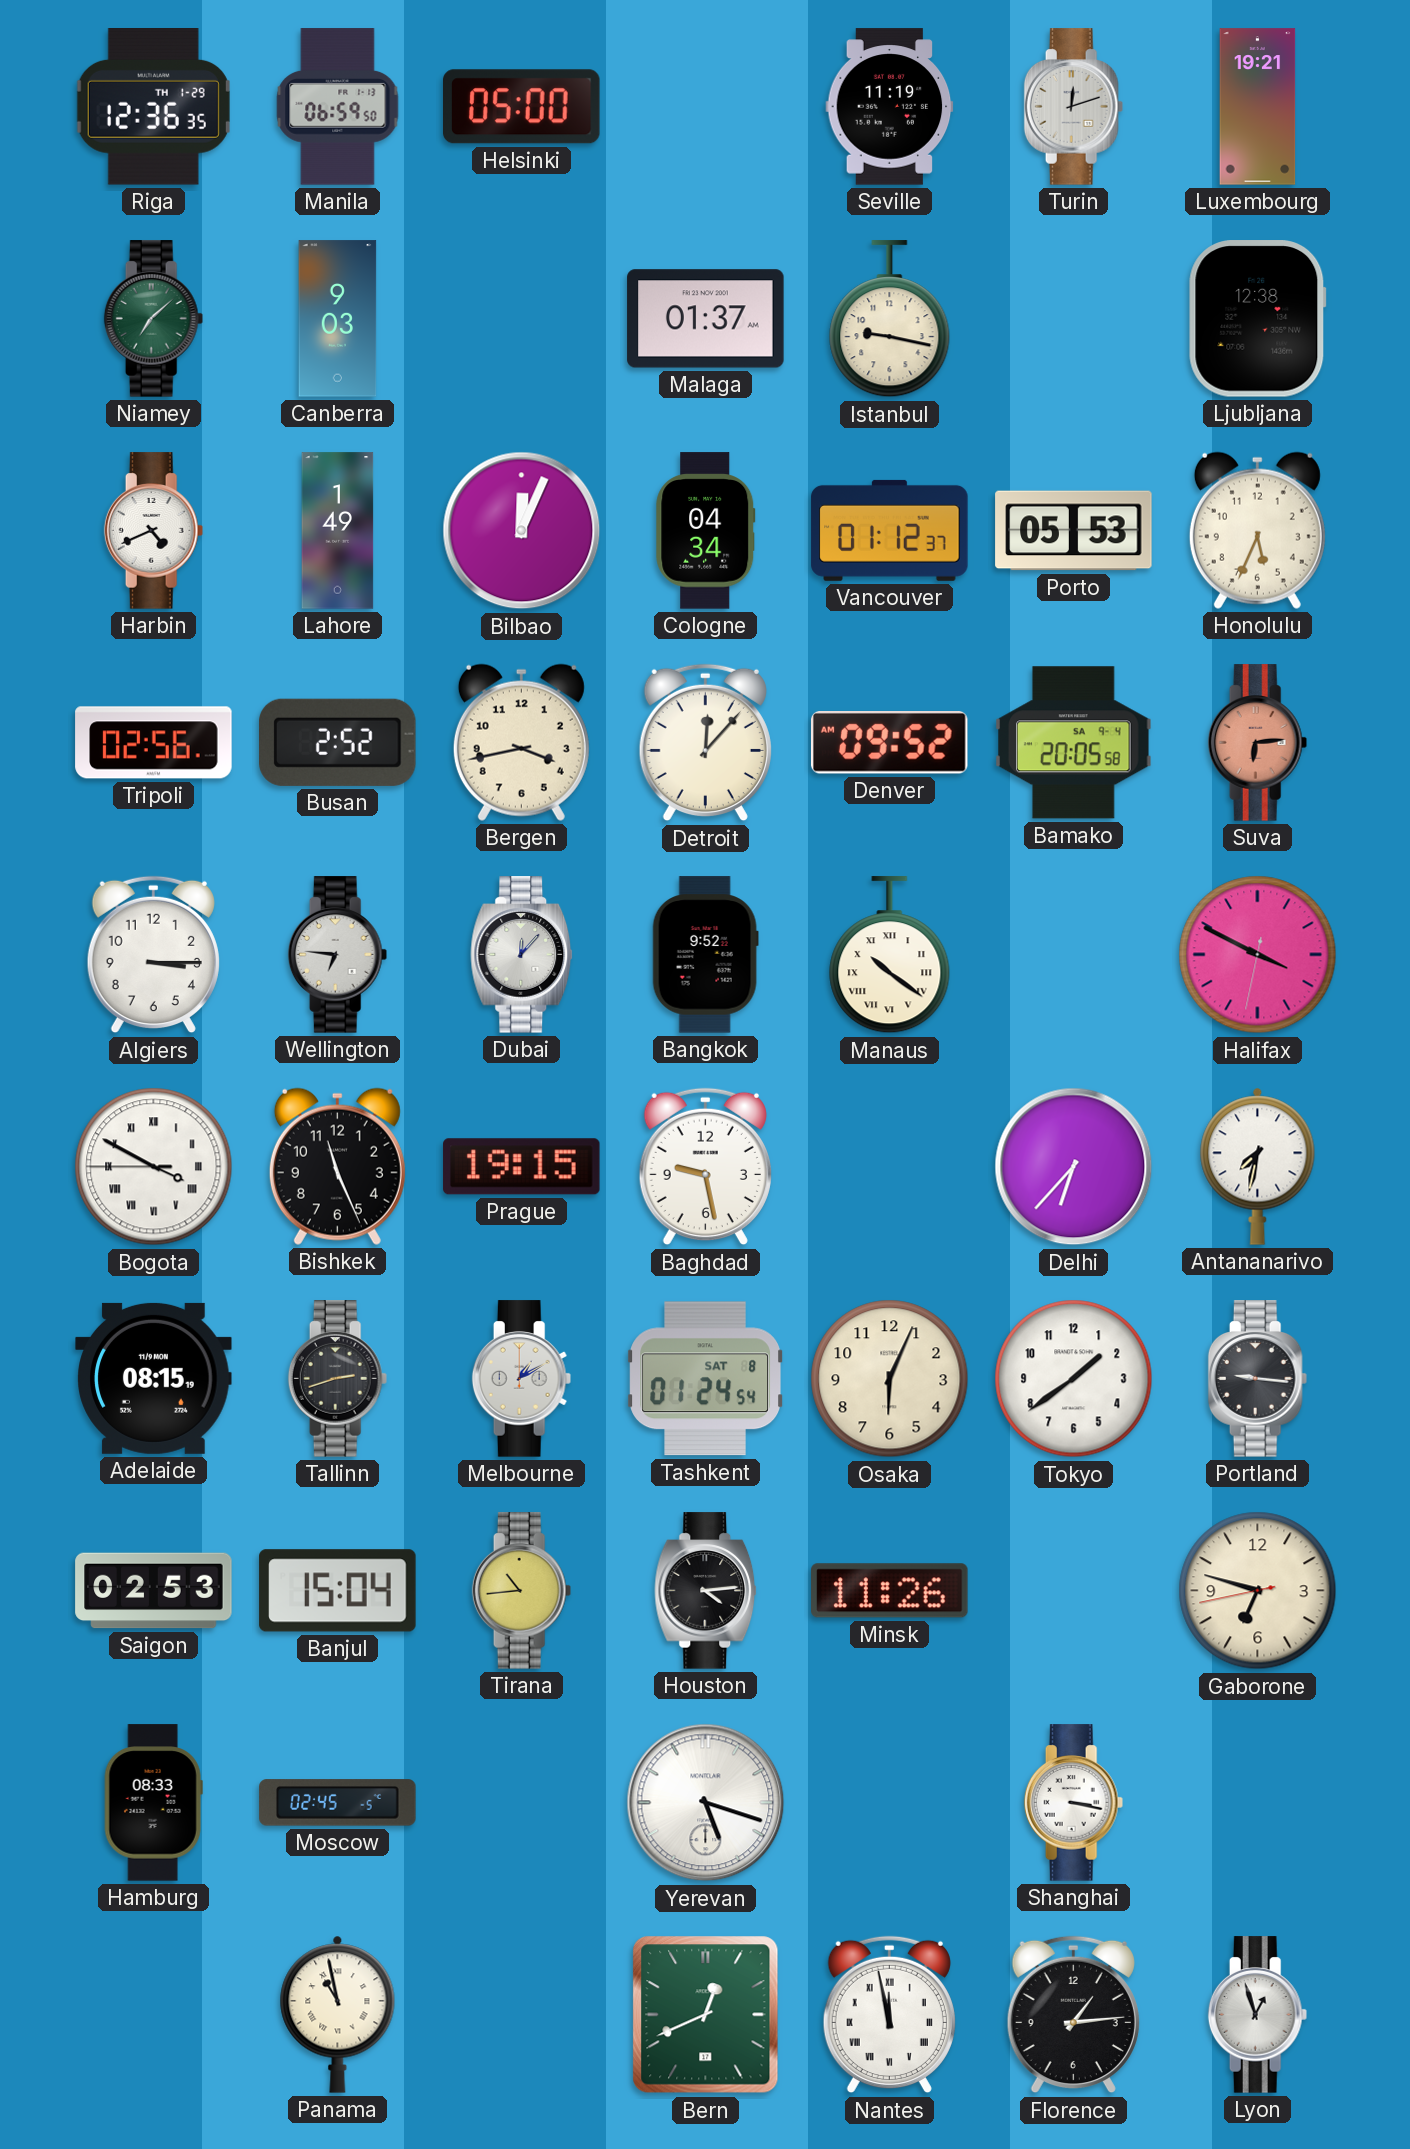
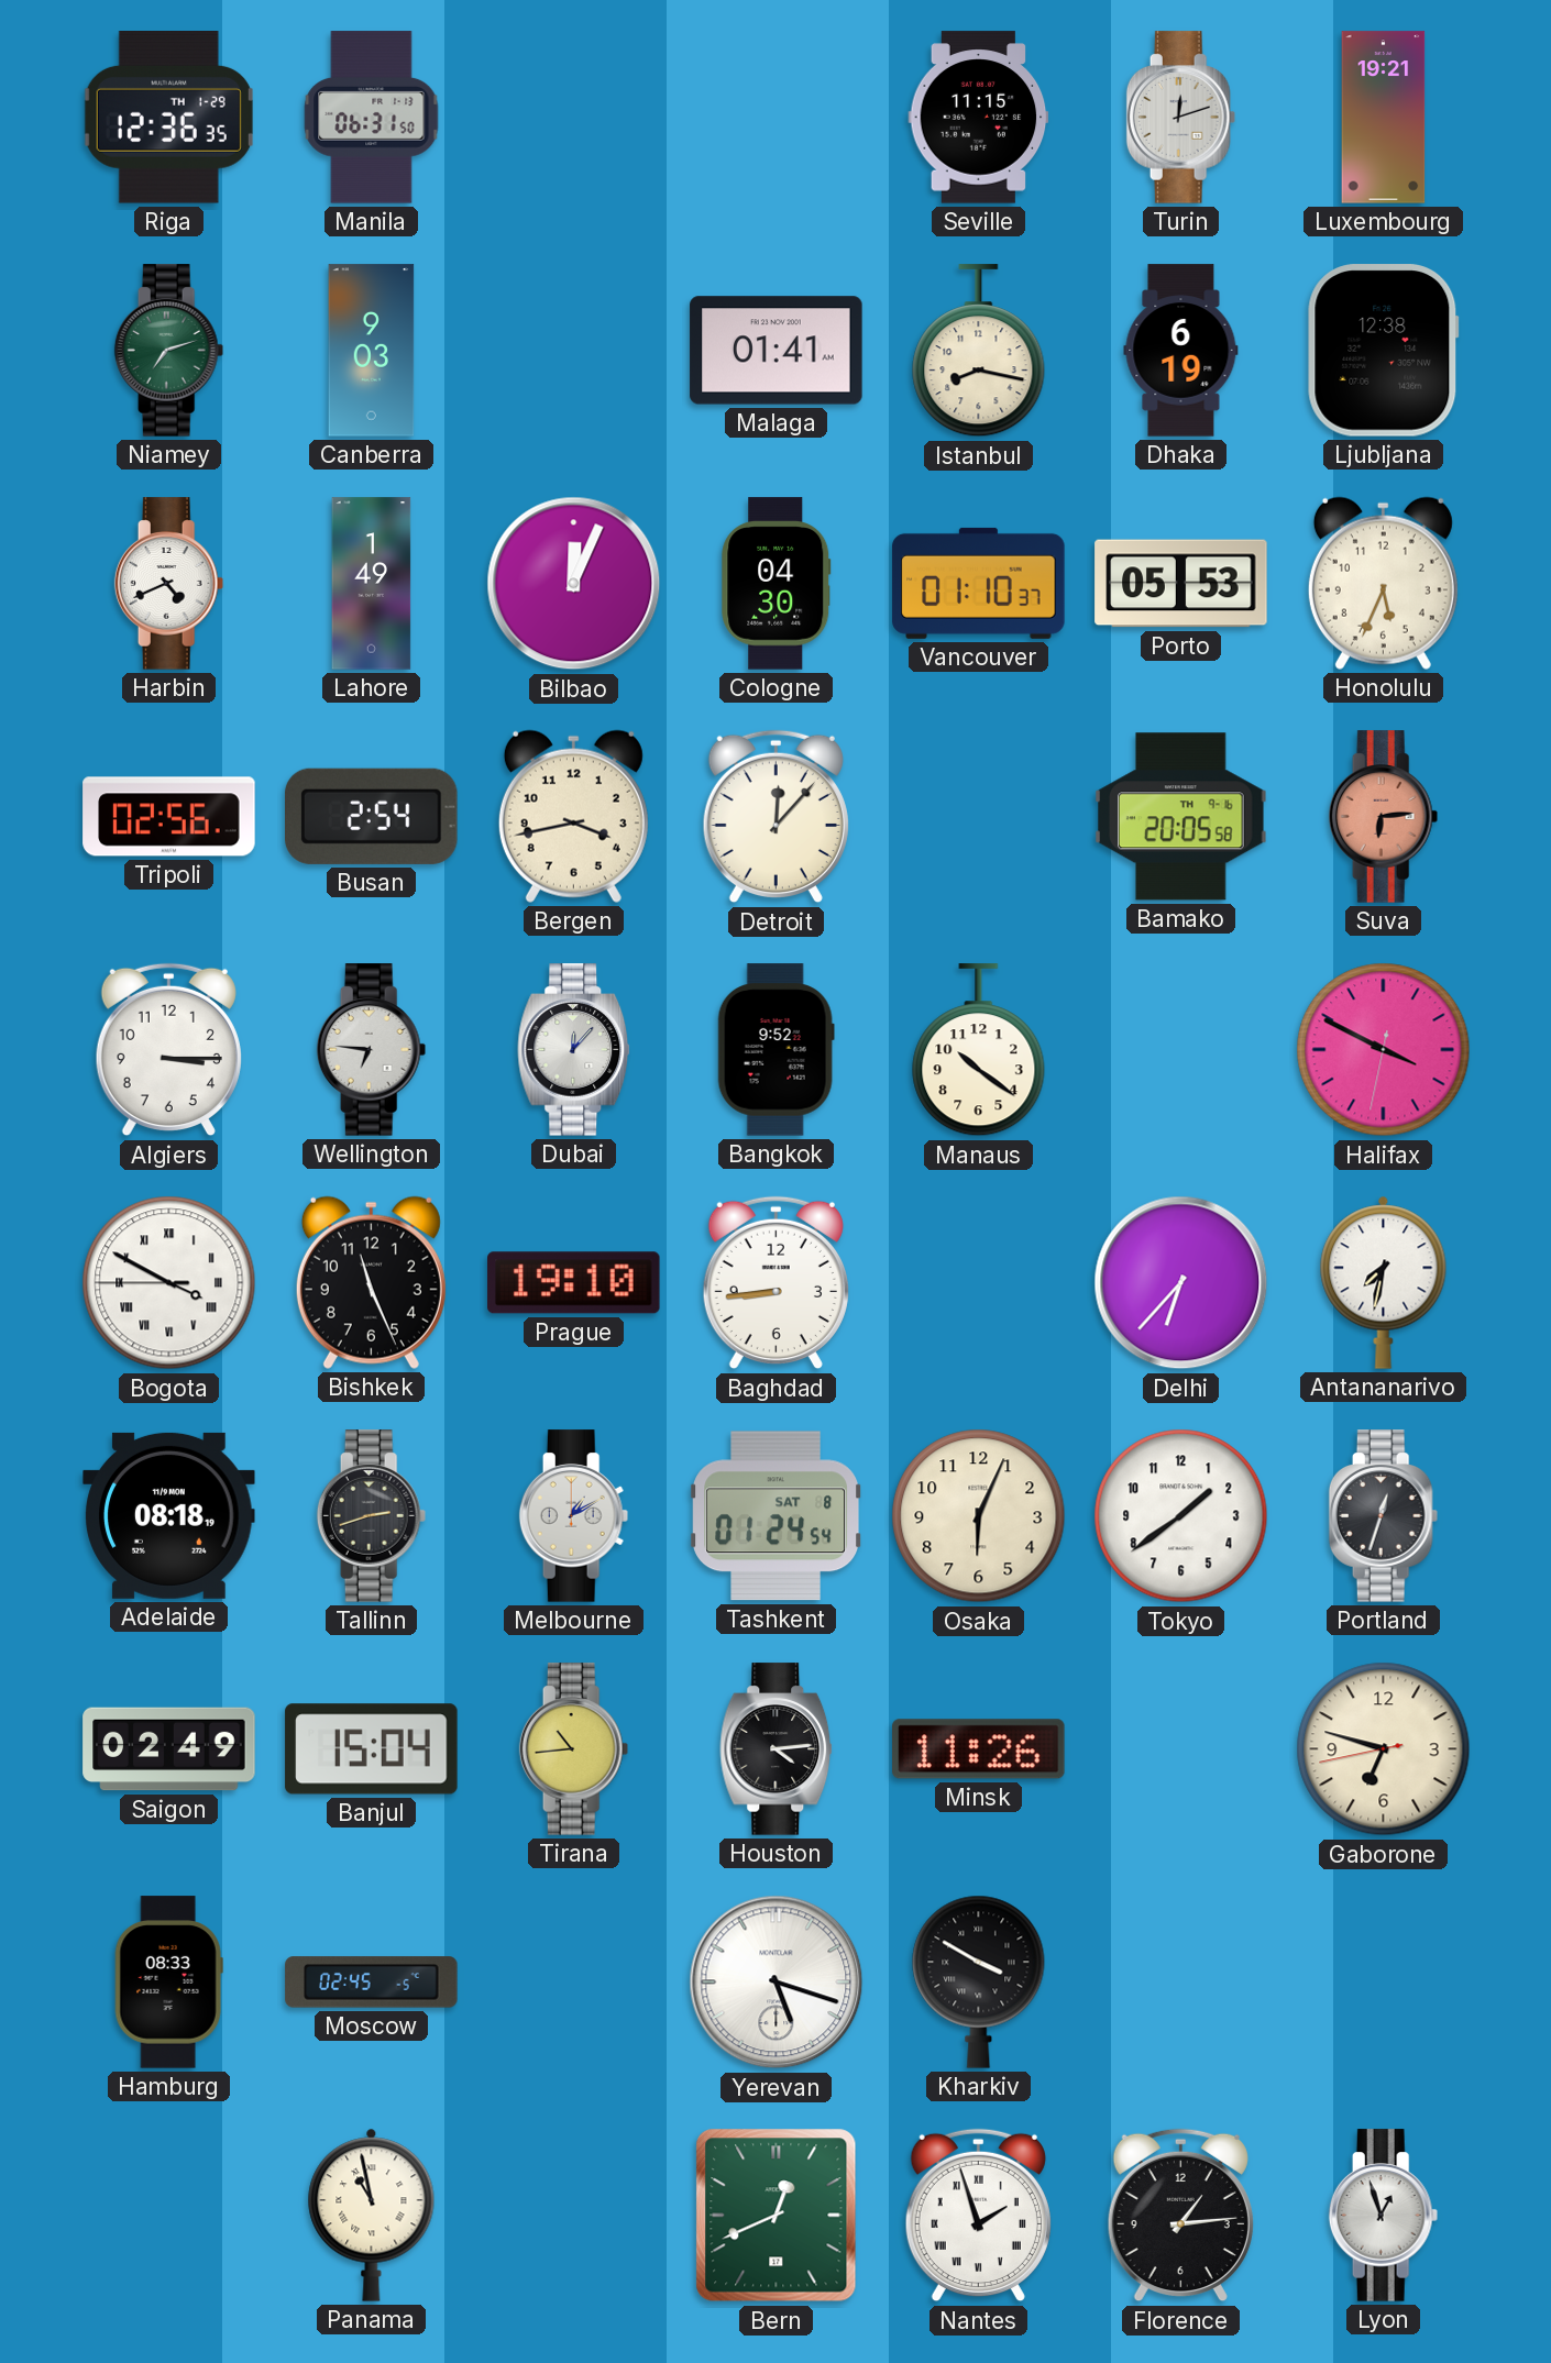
Manila: 06:59 -> 06:31 (372, 118)
Helsinki: 05:00 -> none (522, 107)
Seville: 11:19 -> 11:15 (979, 118)
Niamey: 7:08 -> 7:12 (169, 351)
Malaga: 01:37 -> 01:41 (777, 351)
Istanbul: 9:17 -> 8:17 (979, 351)
Dhaka: none -> 6:19 (1181, 351)
Cologne: 04:34 -> 04:30 (777, 584)
Vancouver: 01:12 -> 01:10 (979, 583)
Busan: 2:52 -> 2:54 (372, 816)
Denver: 09:52 -> none (889, 743)
Bamako date: SA 9-4 -> TH 9-16 (1181, 817)
Manaus numerals: Roman -> Arabic (979, 1050)
Prague: 19:15 -> 19:10 (574, 1283)
Baghdad: 9:28 -> 8:44 (776, 1283)
Adelaide: 08:15 -> 08:18 (169, 1515)
Portland: 9:16 -> 12:33 (1384, 1516)
Saigon: 02:53 -> 02:49 (169, 1749)
Kharkiv: none -> 3:50 (979, 1981)
Shanghai: 3:17 -> none (1074, 1803)
Nantes: 11:58 -> 1:57 (978, 2216)
